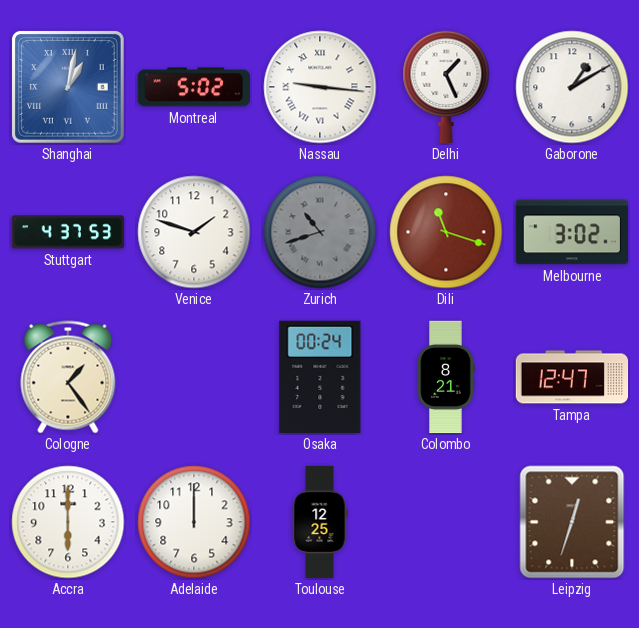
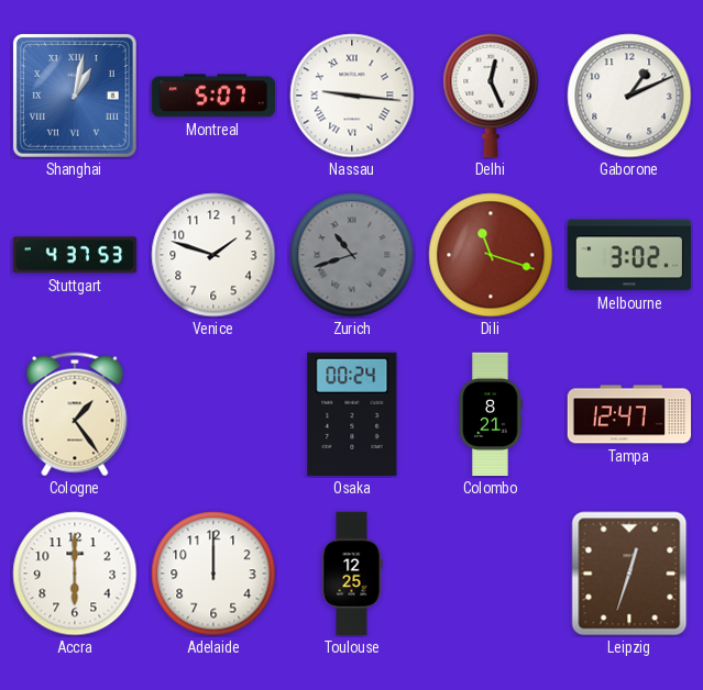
Montreal: 5:02 -> 5:07 (213, 96)
Delhi: 1:26 -> 12:26 (491, 96)
Gaborone: 1:10 -> 1:11 (629, 96)
